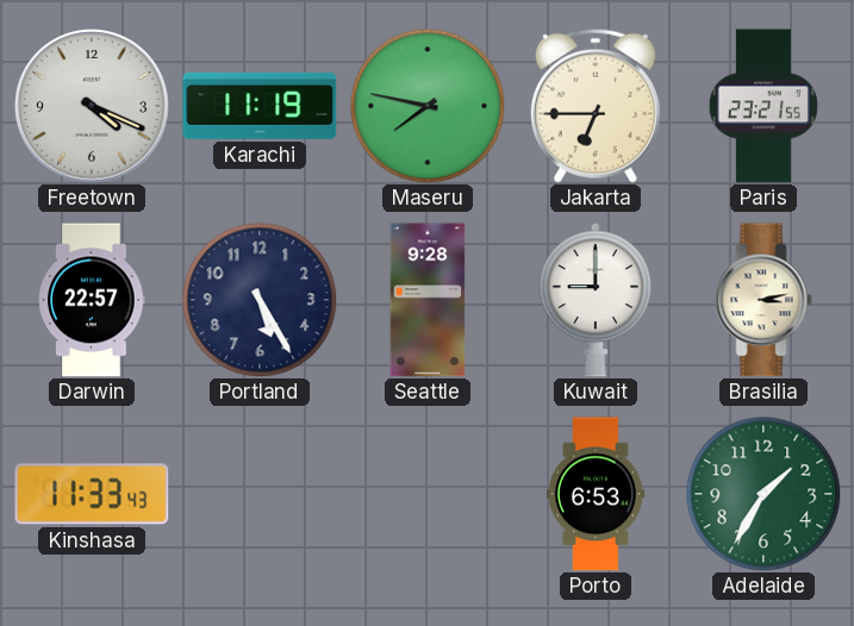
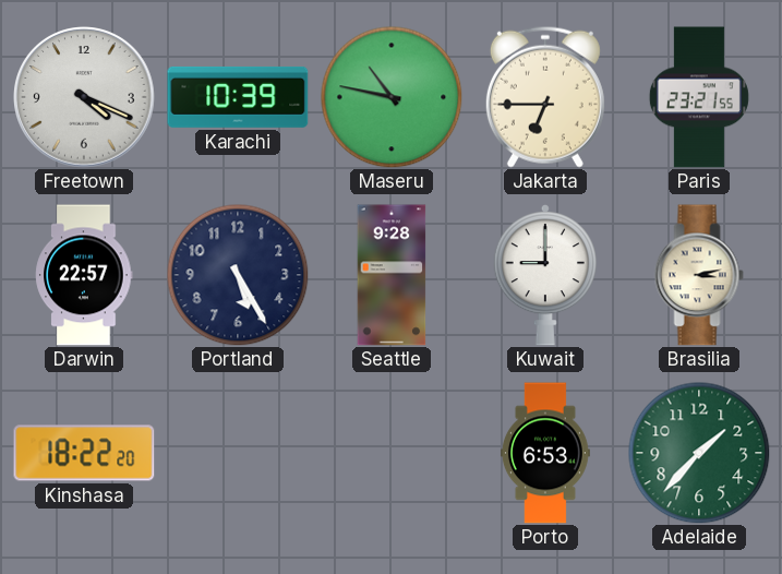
Karachi: 11:19 -> 10:39 (238, 97)
Maseru: 7:47 -> 10:47 (392, 97)
Kinshasa: 11:33 -> 18:22 (84, 453)
Adelaide: 1:35 -> 1:37 (699, 453)
